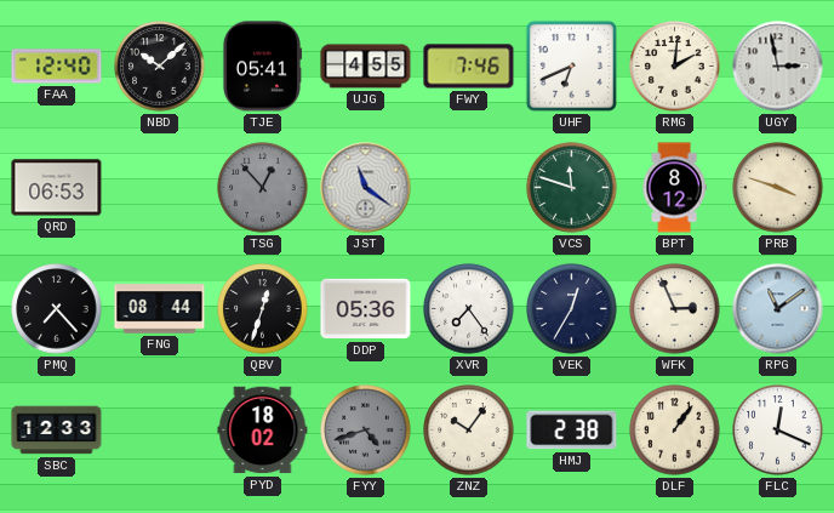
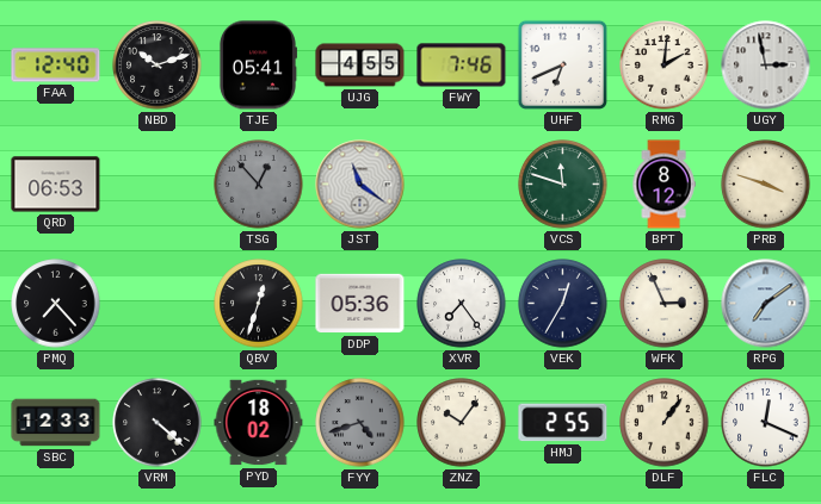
NBD: 10:08 -> 10:12 (158, 66)
FNG: 08:44 -> none (160, 309)
RPG: 11:09 -> 7:09 (766, 304)
VRM: none -> 4:22 (158, 423)
HMJ: 2:38 -> 2:55 (563, 423)
